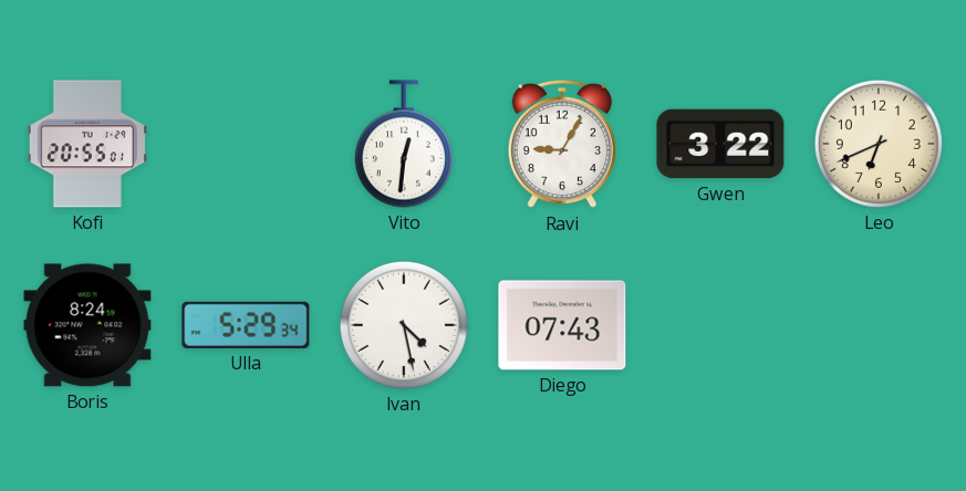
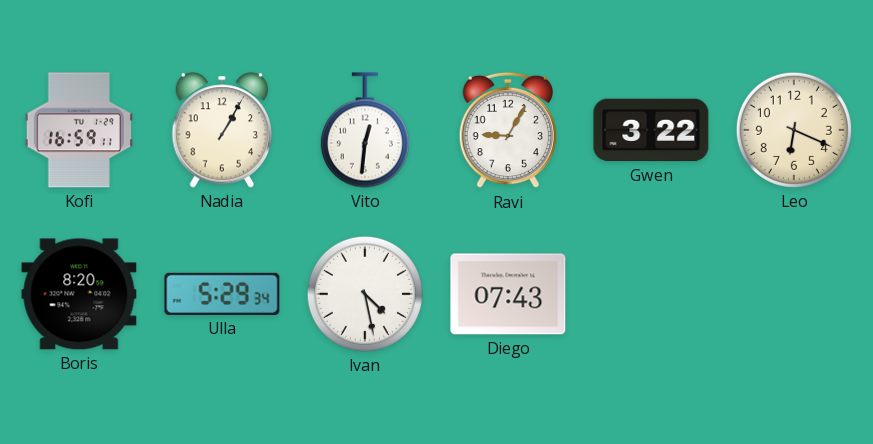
Kofi: 20:55 -> 16:59 (79, 130)
Nadia: none -> 1:05 (221, 130)
Leo: 6:41 -> 6:19 (794, 130)
Boris: 8:24 -> 8:20 (79, 294)
